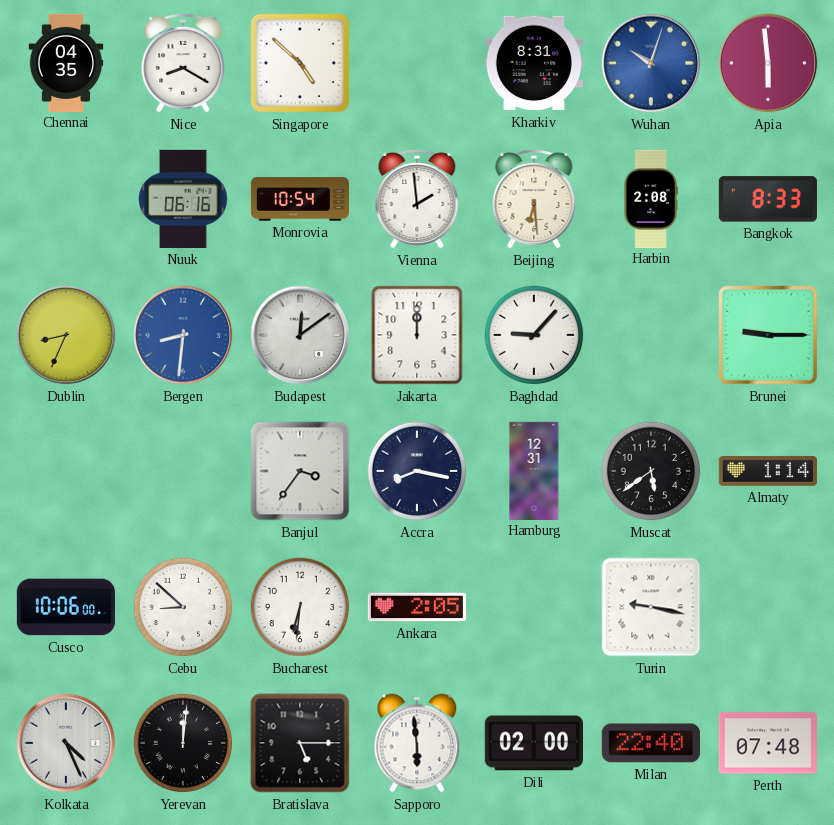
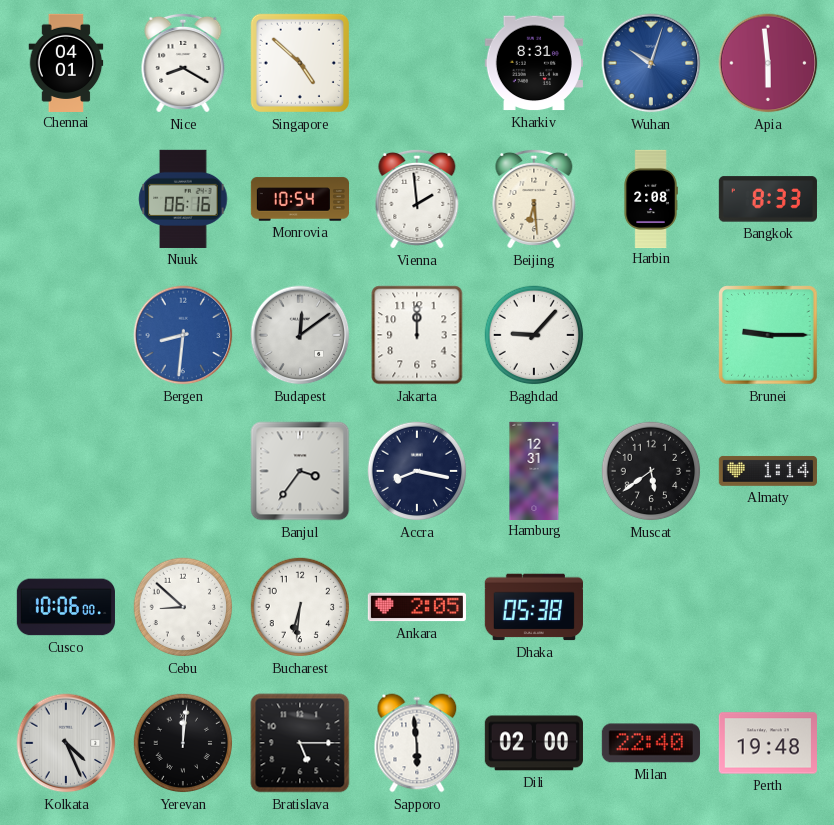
Chennai: 04:35 -> 04:01 (66, 62)
Dublin: 8:34 -> none (66, 335)
Dhaka: none -> 05:38 (534, 607)
Turin: 9:17 -> none (651, 607)
Perth: 07:48 -> 19:48 (768, 743)
